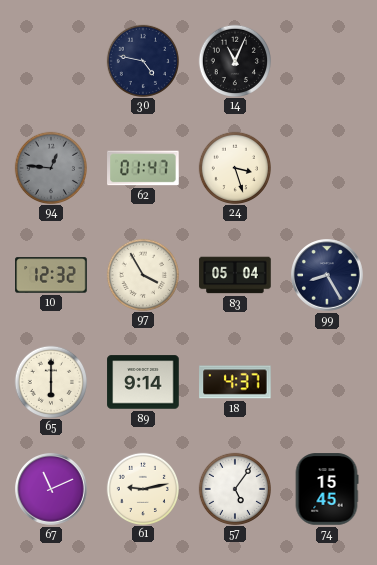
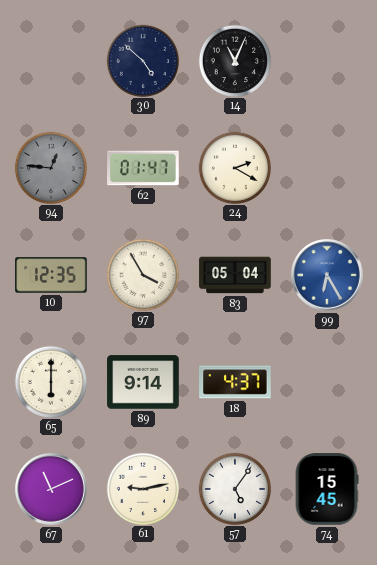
30: 4:47 -> 4:52 (142, 60)
24: 3:27 -> 2:20 (234, 167)
10: 12:32 -> 12:35 (51, 275)
99: 8:25 -> 6:25 (327, 275)
99 dial: navy -> blue (327, 275)
